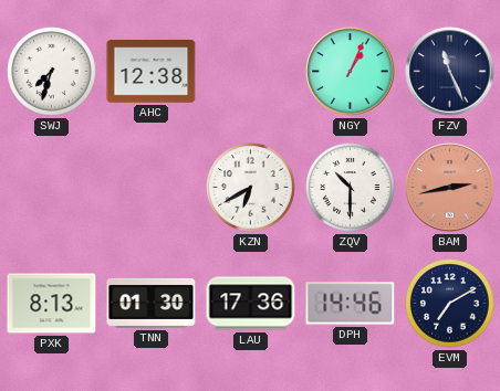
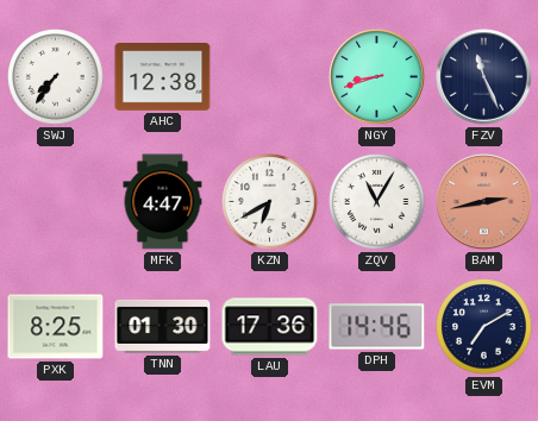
SWJ: 7:33 -> 7:36 (56, 77)
NGY: 1:04 -> 8:42 (377, 77)
MFK: none -> 4:47 (163, 202)
ZQV: 10:30 -> 11:05 (377, 202)
PXK: 8:13 -> 8:25 (56, 327)
